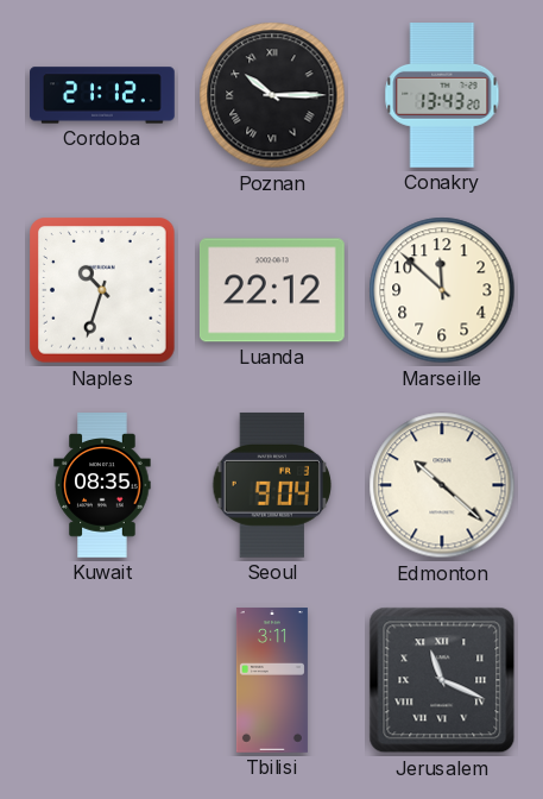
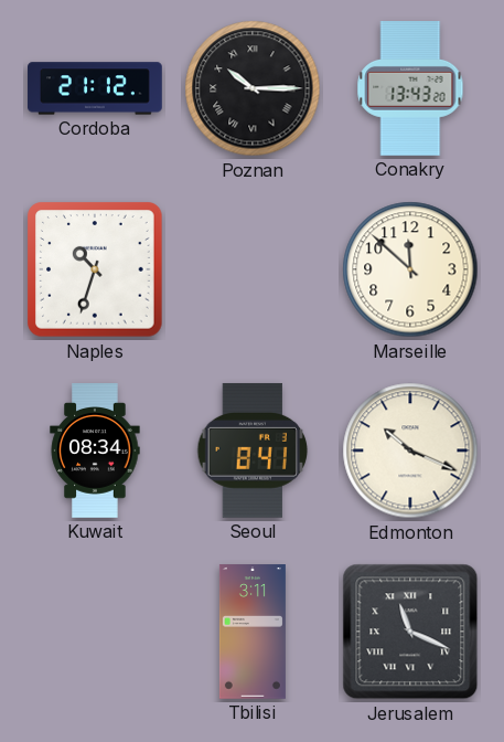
Luanda: 22:12 -> none (272, 290)
Kuwait: 08:35 -> 08:34 (95, 451)
Seoul: 9:04 -> 8:41 (253, 451)
Edmonton: 10:22 -> 10:19 (410, 451)
